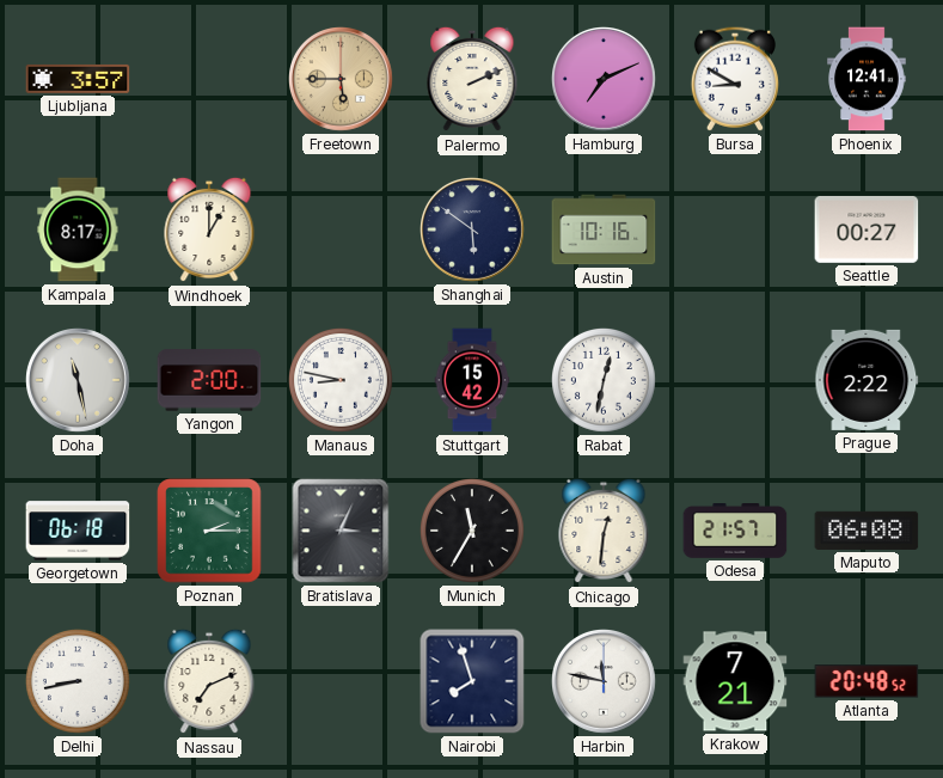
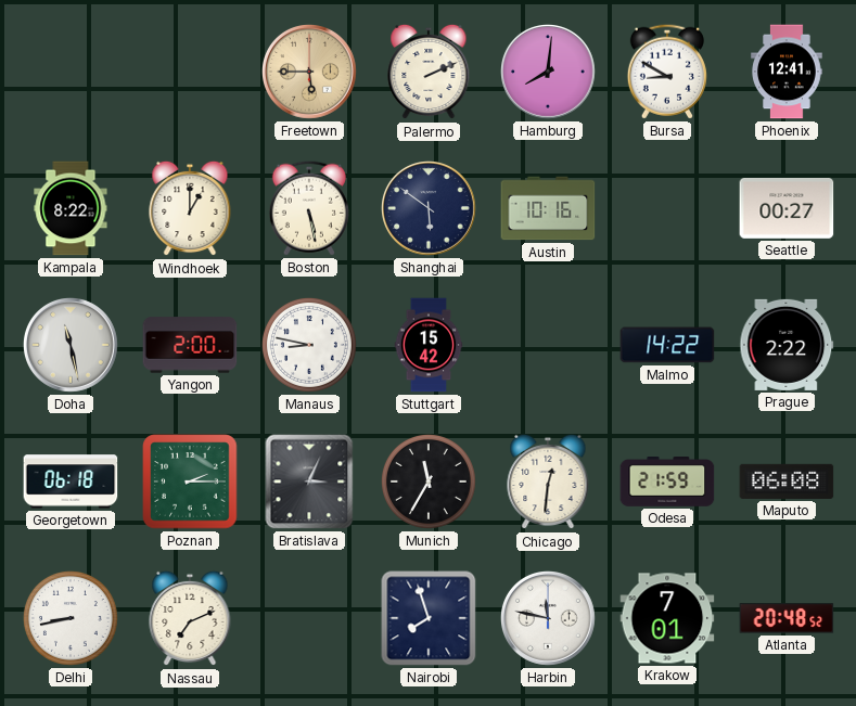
Ljubljana: 3:57 -> none (78, 79)
Hamburg: 7:11 -> 8:01 (549, 73)
Kampala: 8:17 -> 8:22 (71, 208)
Boston: none -> 5:28 (309, 208)
Rabat: 12:32 -> none (604, 380)
Malmo: none -> 14:22 (667, 345)
Odesa: 21:57 -> 21:59 (667, 483)
Krakow: 7:21 -> 7:01 (667, 618)
